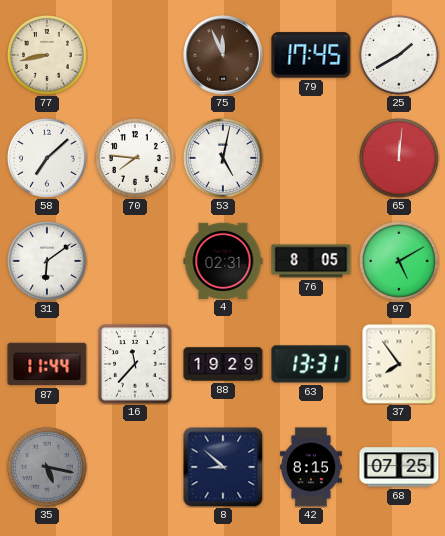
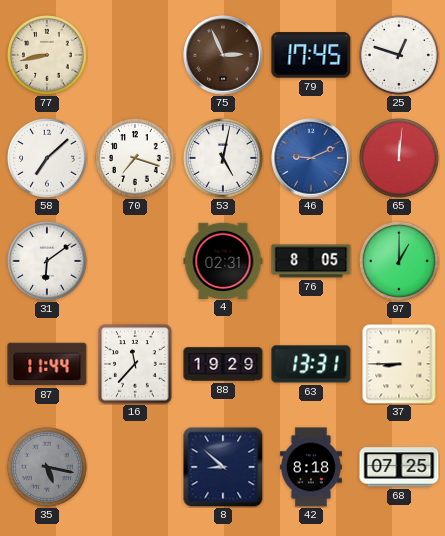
75: 11:56 -> 2:56 (223, 55)
25: 1:40 -> 12:48 (400, 56)
70: 7:46 -> 7:18 (136, 159)
46: none -> 9:11 (311, 158)
97: 5:10 -> 1:00 (400, 262)
37: 7:54 -> 8:45 (399, 364)
42: 8:15 -> 8:18 (311, 467)
